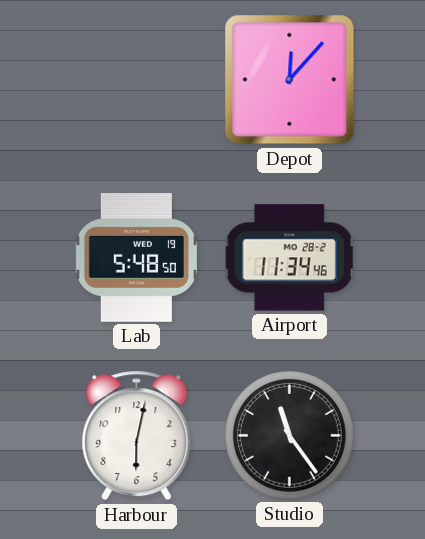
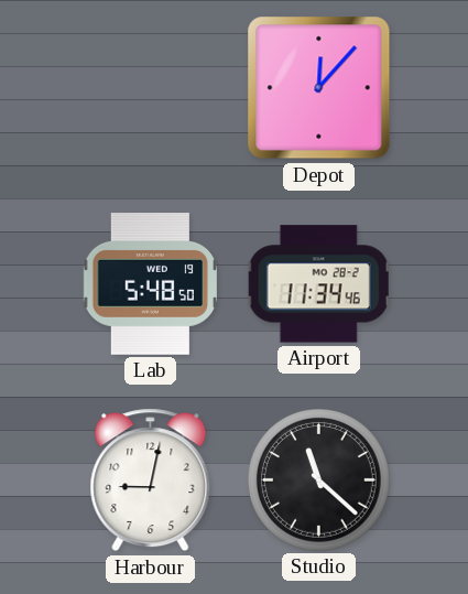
Harbour: 6:02 -> 9:02 (151, 480)
Studio: 11:24 -> 11:22 (319, 480)
